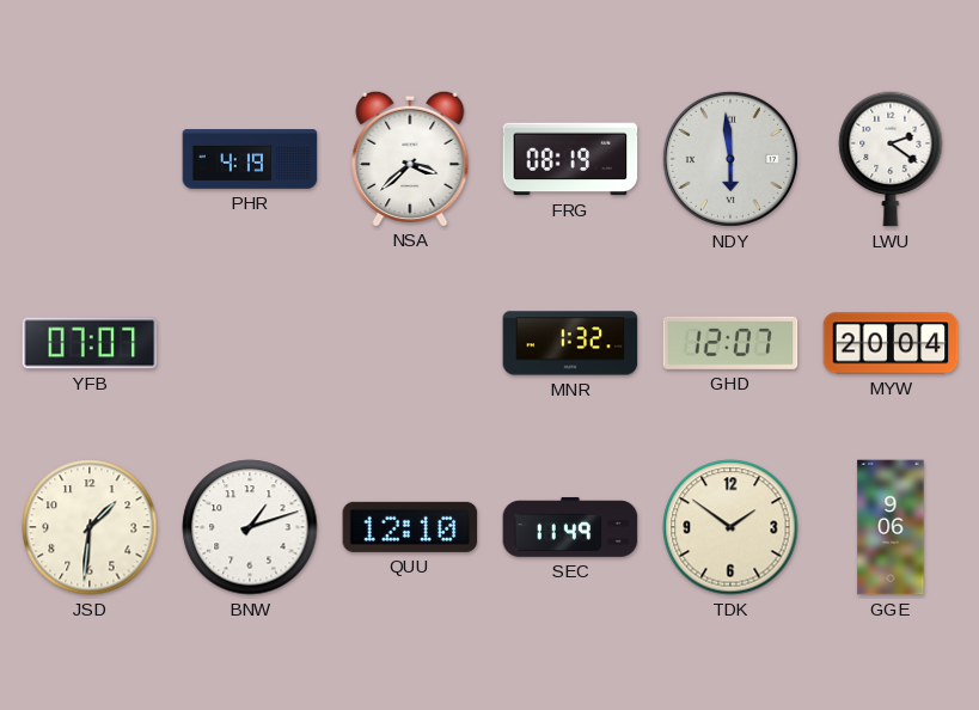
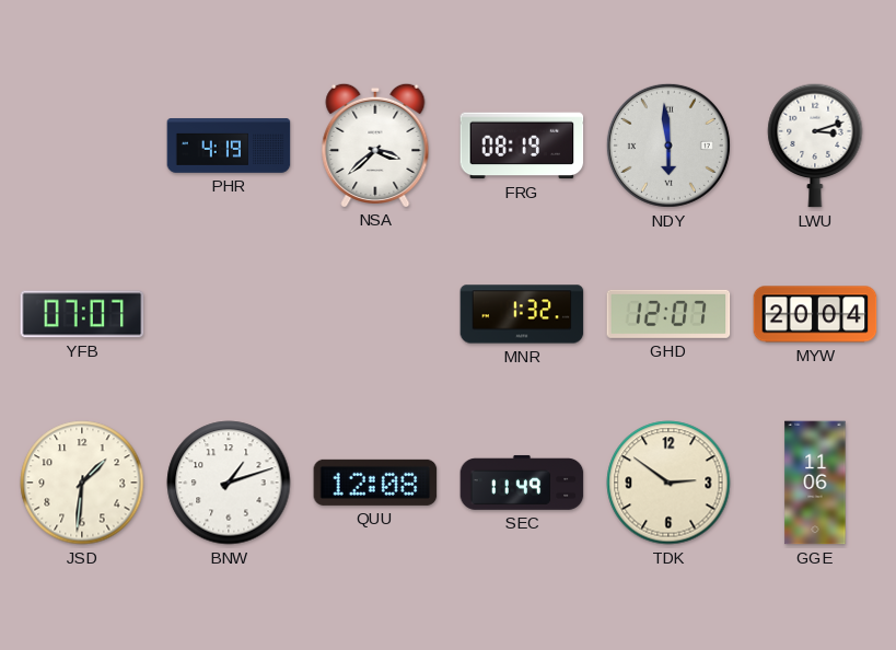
LWU: 2:21 -> 3:12 (815, 146)
QUU: 12:10 -> 12:08 (375, 483)
TDK: 1:51 -> 2:51 (668, 483)
GGE: 9:06 -> 11:06 (815, 483)
